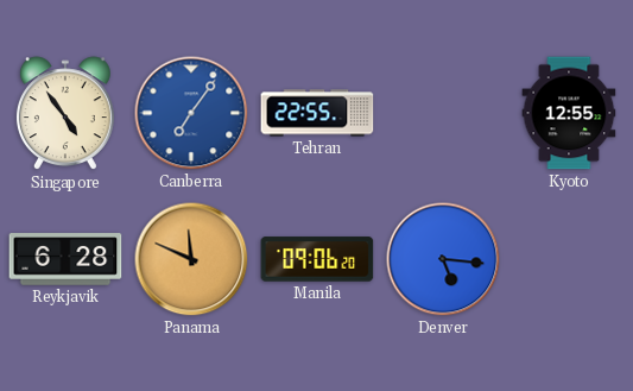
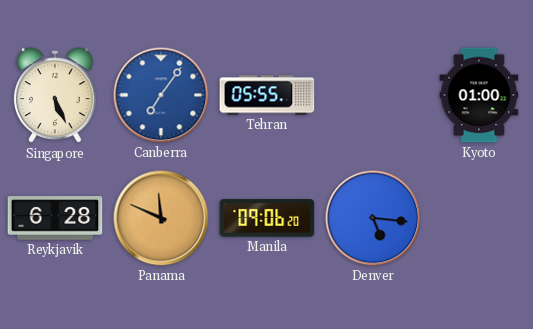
Singapore: 4:54 -> 5:26 (55, 96)
Tehran: 22:55 -> 05:55 (267, 95)
Kyoto: 12:55 -> 01:00 (479, 95)
